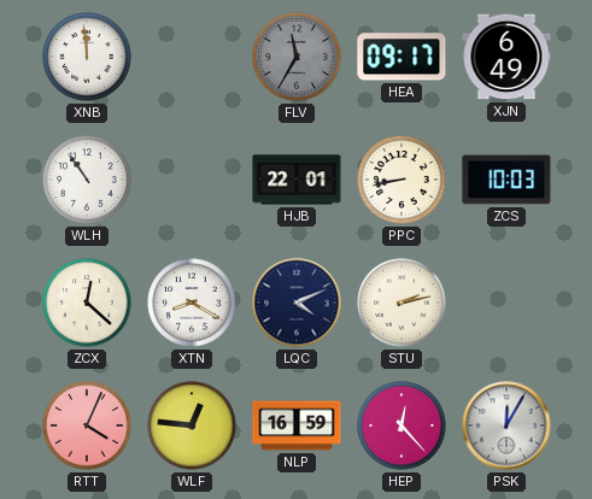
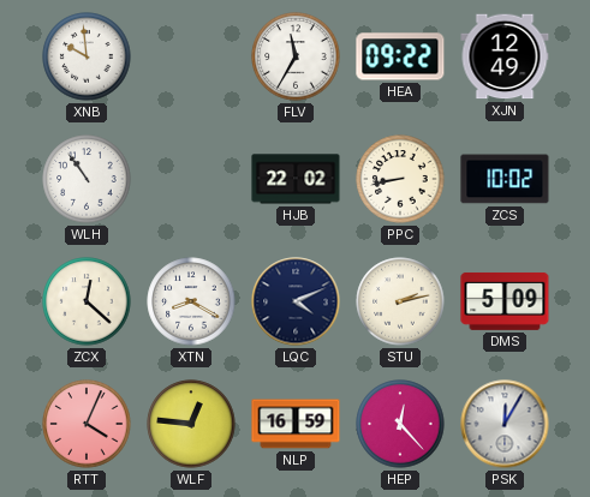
XNB: 11:59 -> 9:59 (87, 56)
FLV dial: grey -> white (296, 56)
HEA: 09:17 -> 09:22 (400, 56)
XJN: 6:49 -> 12:49 (505, 56)
HJB: 22:01 -> 22:02 (296, 179)
ZCS: 10:03 -> 10:02 (505, 179)
DMS: none -> 5:09 (505, 301)
